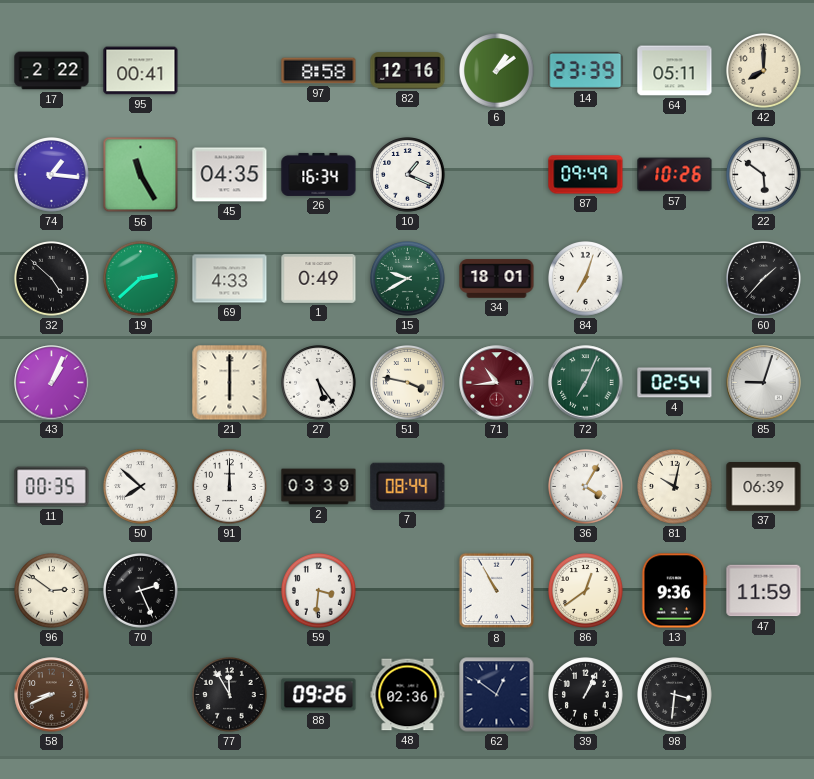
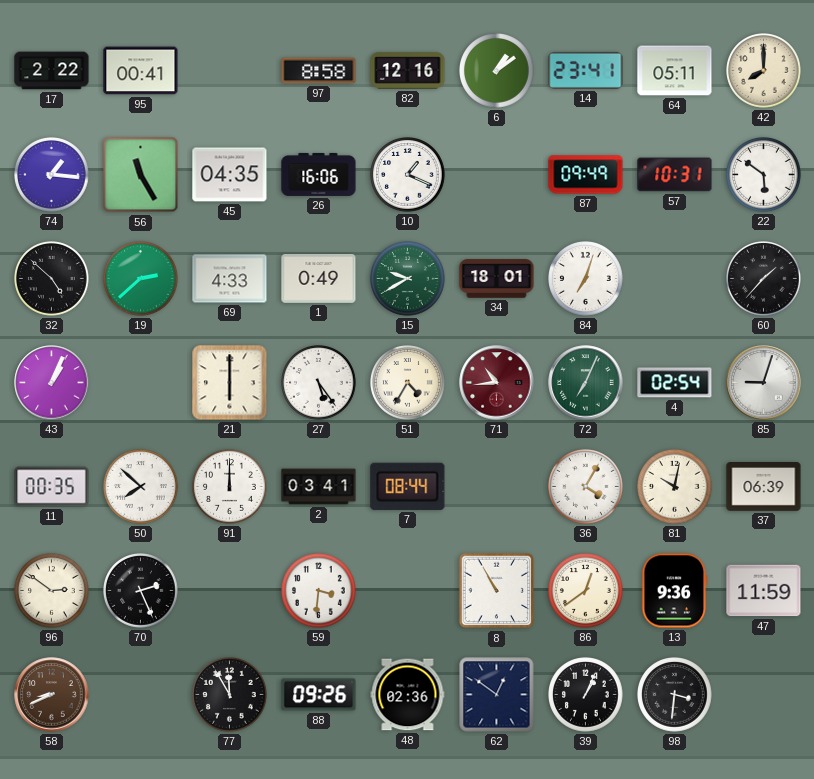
14: 23:39 -> 23:41 (586, 70)
26: 16:34 -> 16:06 (319, 174)
57: 10:26 -> 10:31 (675, 175)
51: 3:47 -> 4:35 (408, 383)
2: 03:39 -> 03:41 (319, 487)
